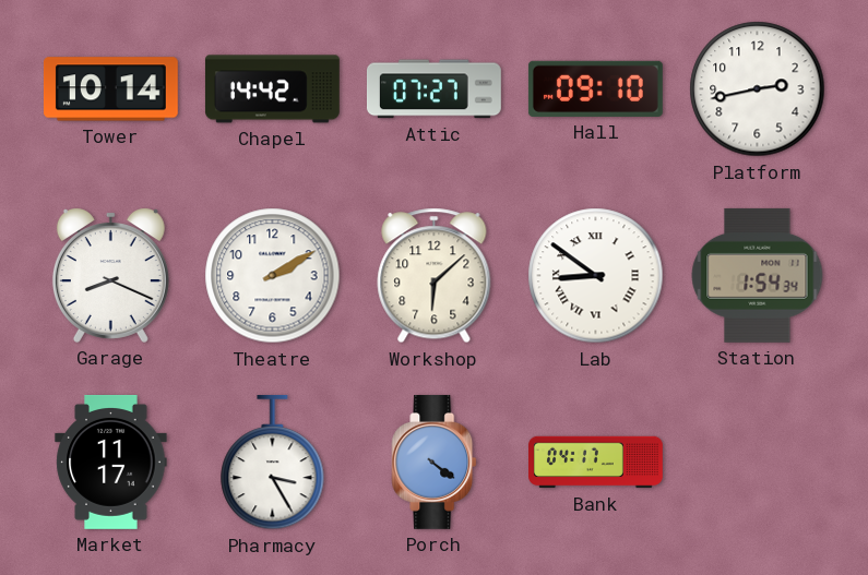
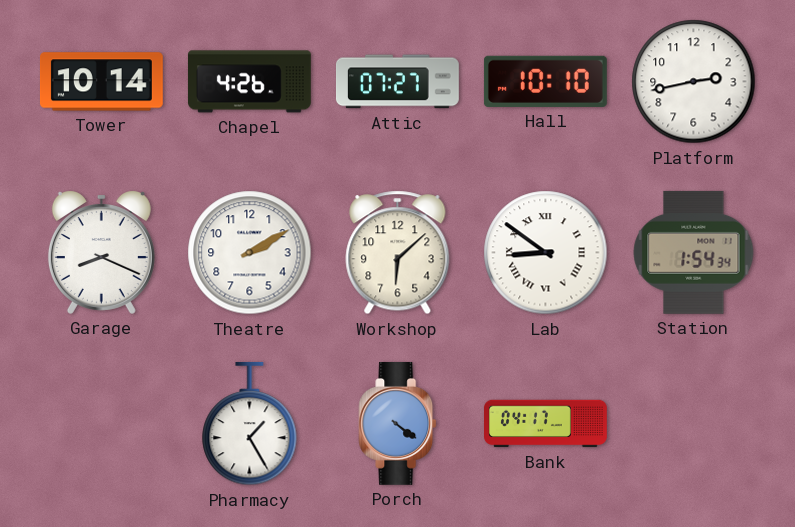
Chapel: 14:42 -> 4:26 (249, 82)
Hall: 09:10 -> 10:10 (545, 81)
Market: 11:17 -> none (111, 462)
Pharmacy: 3:25 -> 1:25 (250, 424)
